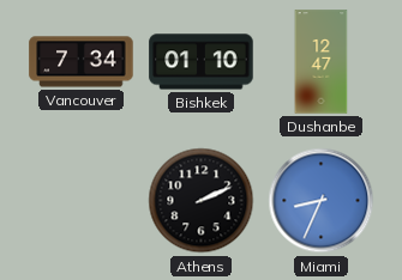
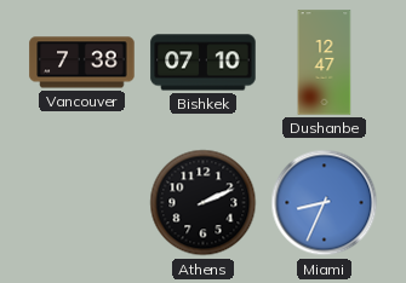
Vancouver: 7:34 -> 7:38 (82, 63)
Bishkek: 01:10 -> 07:10 (204, 63)
